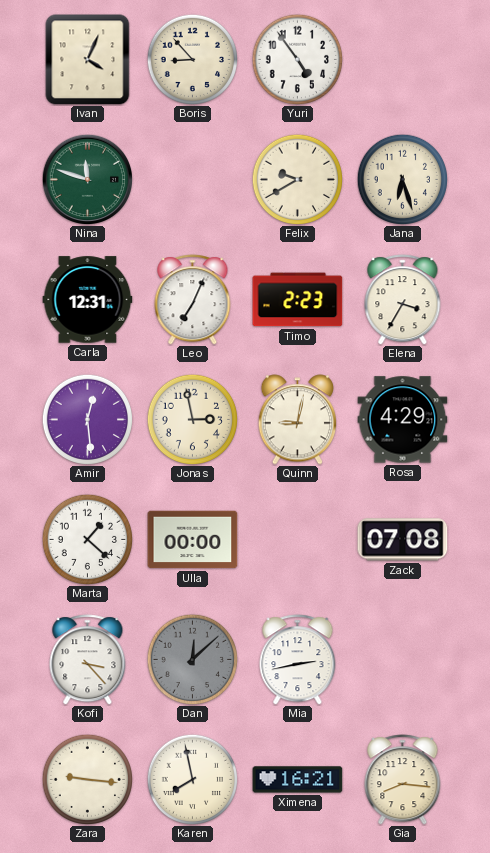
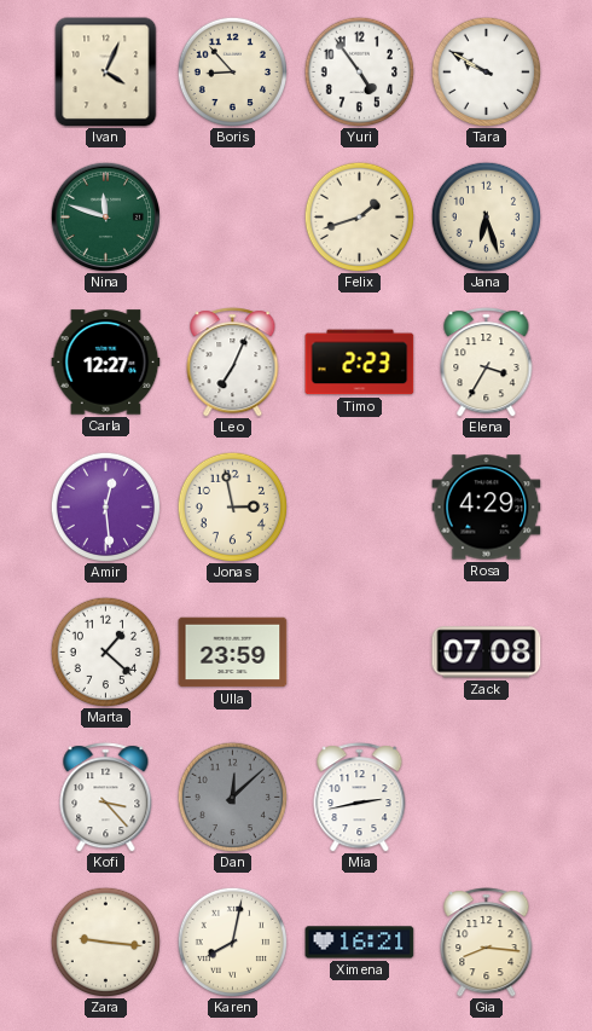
Tara: none -> 9:50 (486, 71)
Felix: 9:40 -> 1:42 (359, 216)
Carla: 12:31 -> 12:27 (106, 363)
Quinn: 9:02 -> none (297, 420)
Ulla: 00:00 -> 23:59 (233, 653)
Karen: 7:58 -> 8:02 (232, 942)
